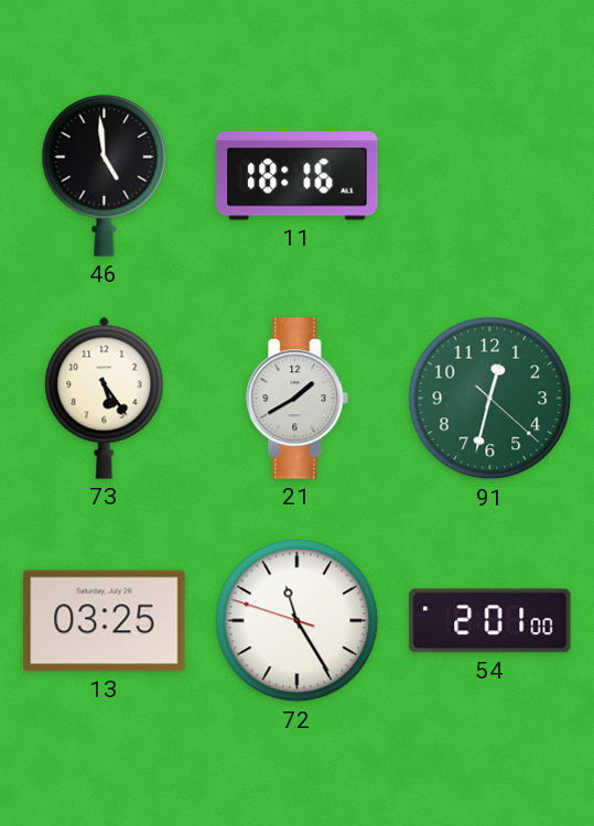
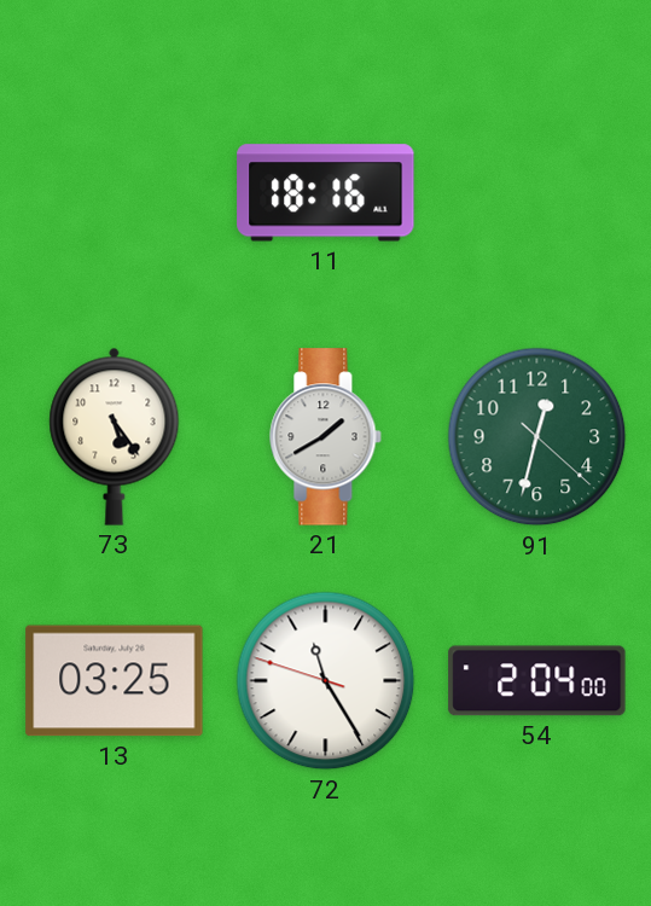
46: 4:59 -> none (105, 176)
54: 2:01 -> 2:04 (537, 681)
